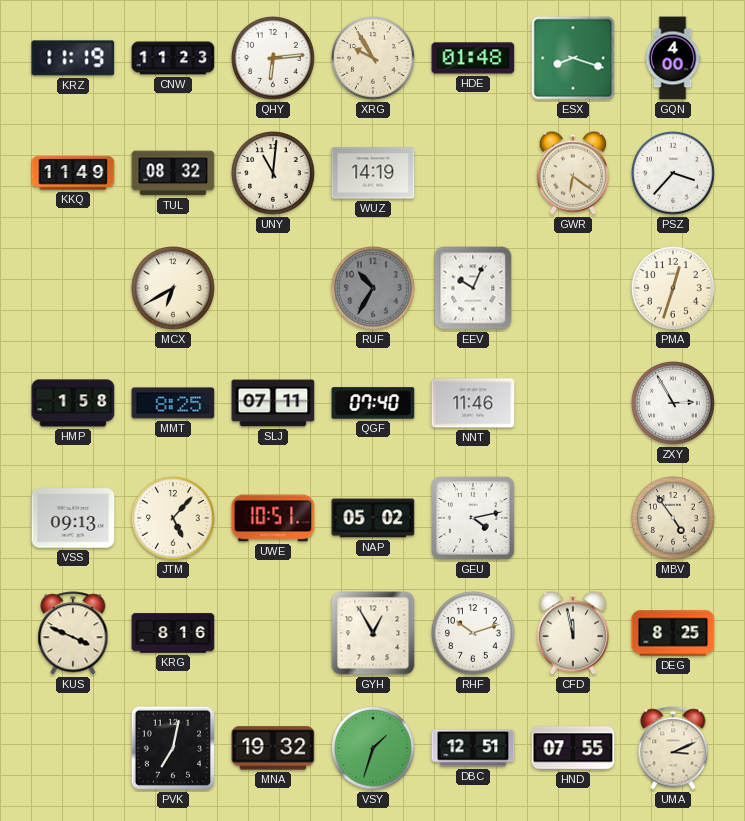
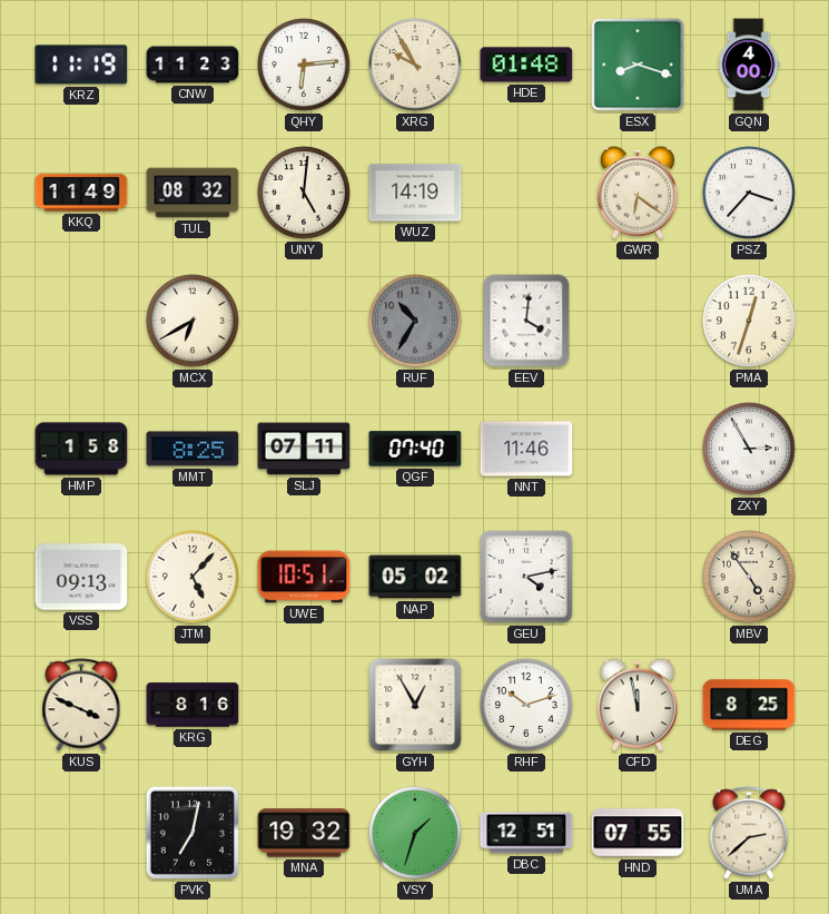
UNY: 11:01 -> 5:01 (305, 194)
EEV: 10:04 -> 4:01 (526, 321)
UMA: 3:11 -> 2:38 (749, 833)
